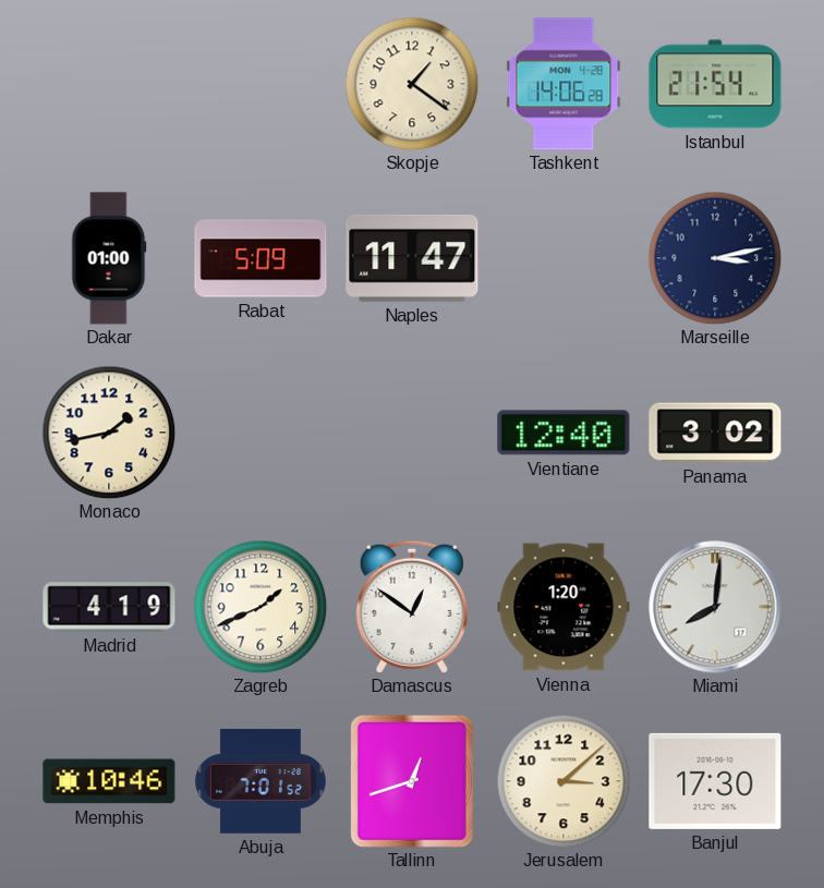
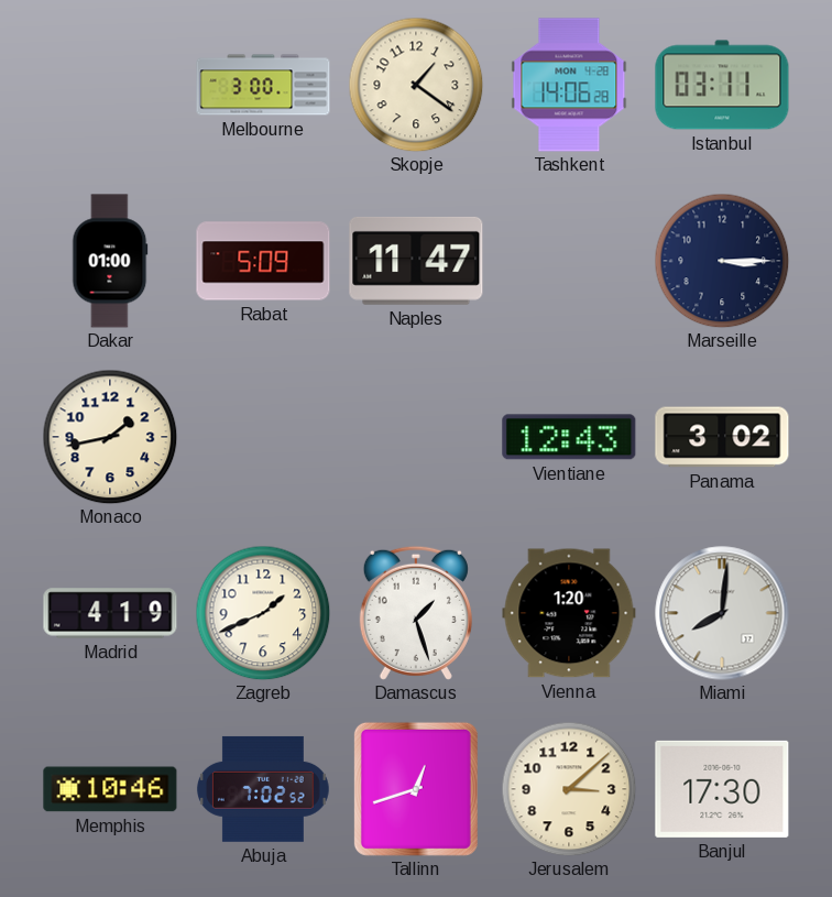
Melbourne: none -> 3:00 (263, 85)
Istanbul: 21:54 -> 03:11 (722, 85)
Marseille: 3:13 -> 3:15 (722, 261)
Vientiane: 12:40 -> 12:43 (569, 437)
Damascus: 12:51 -> 1:27 (416, 613)
Abuja: 7:01 -> 7:02 (263, 789)
